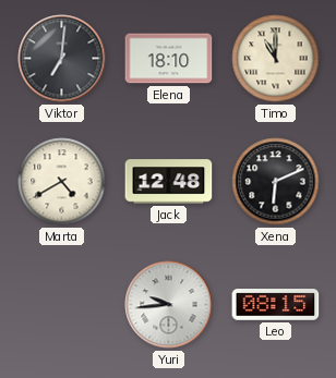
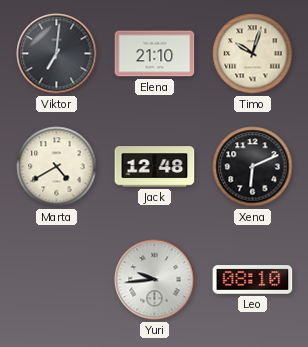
Elena: 18:10 -> 21:10 (155, 54)
Timo: 11:00 -> 10:03 (253, 54)
Leo: 08:15 -> 08:10 (253, 280)
